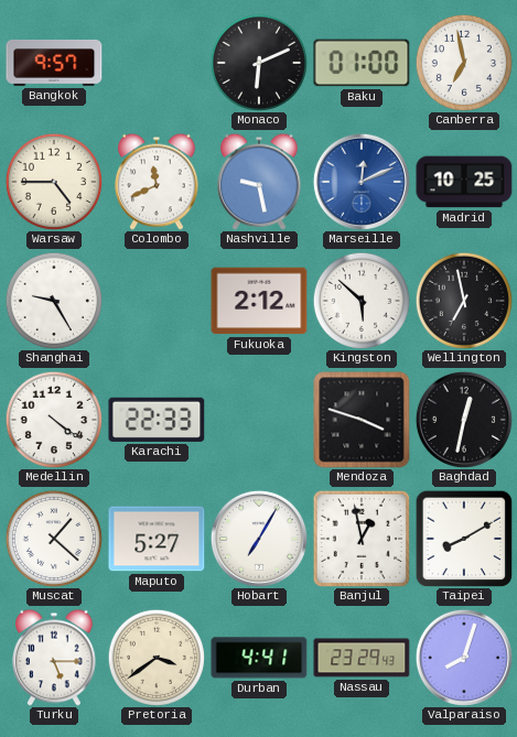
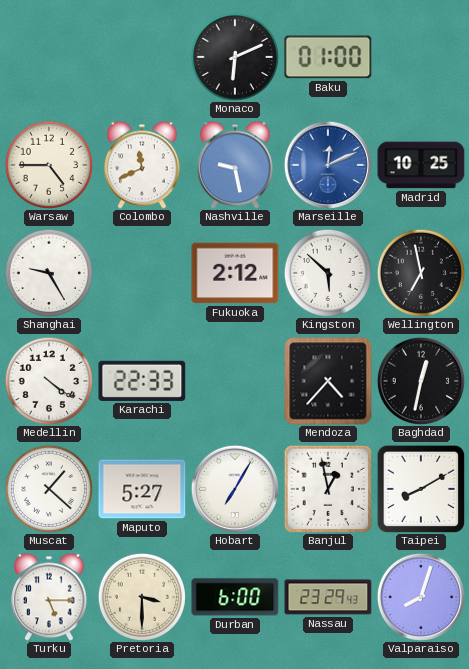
Bangkok: 9:57 -> none (54, 64)
Canberra: 6:58 -> none (464, 63)
Mendoza: 3:48 -> 4:37 (328, 381)
Pretoria: 3:39 -> 3:30 (142, 597)
Durban: 4:41 -> 6:00 (235, 597)
